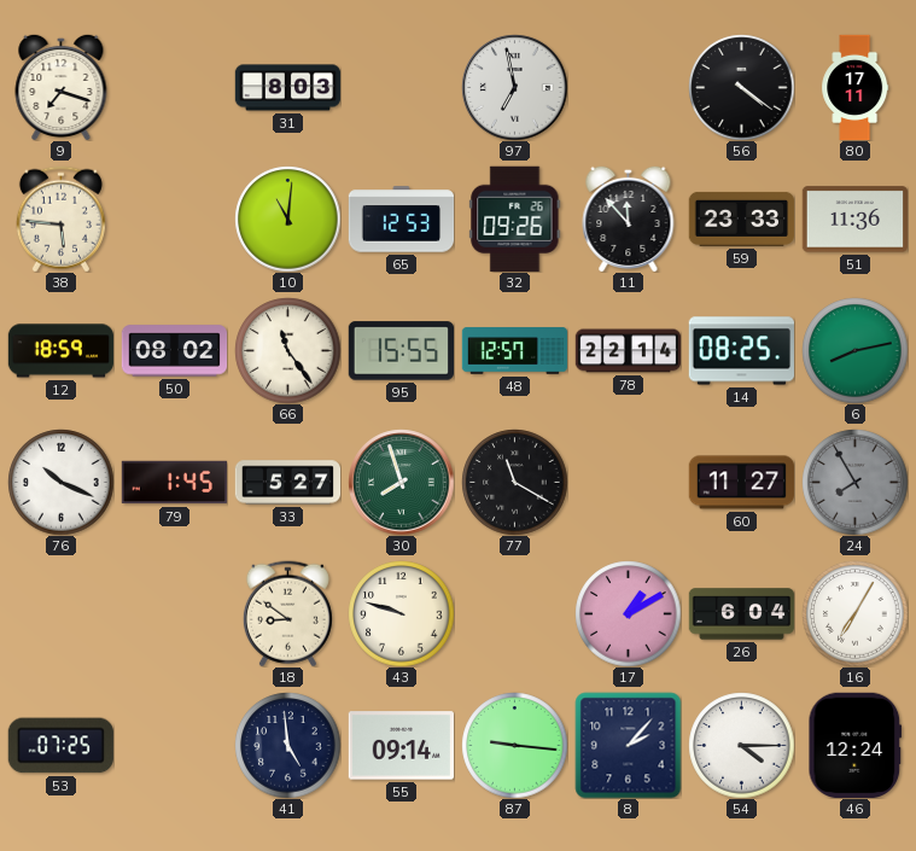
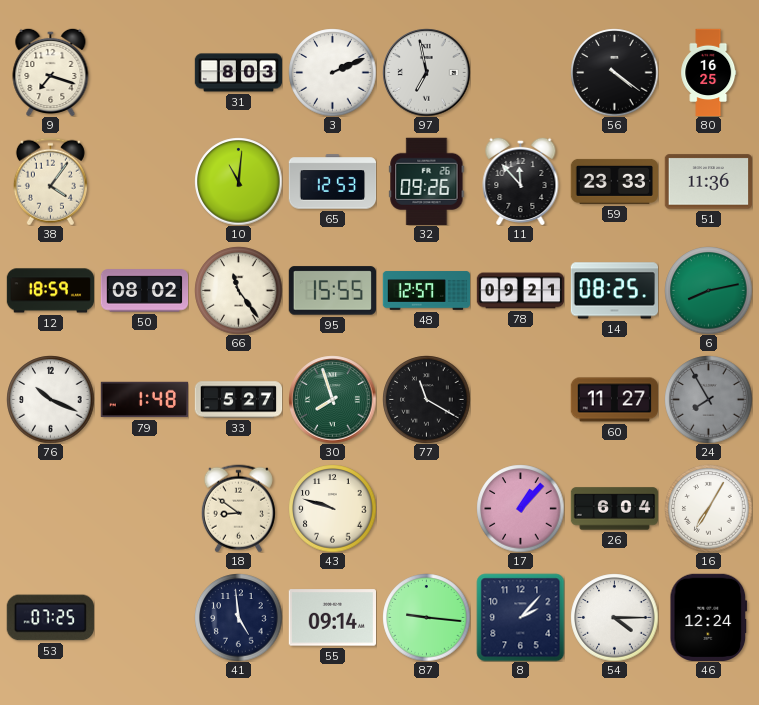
3: none -> 2:11 (332, 72)
80: 17:11 -> 16:25 (709, 72)
38: 5:46 -> 4:06 (50, 181)
78: 22:14 -> 09:21 (520, 291)
79: 1:45 -> 1:48 (144, 400)
17: 1:10 -> 1:07 (520, 508)
